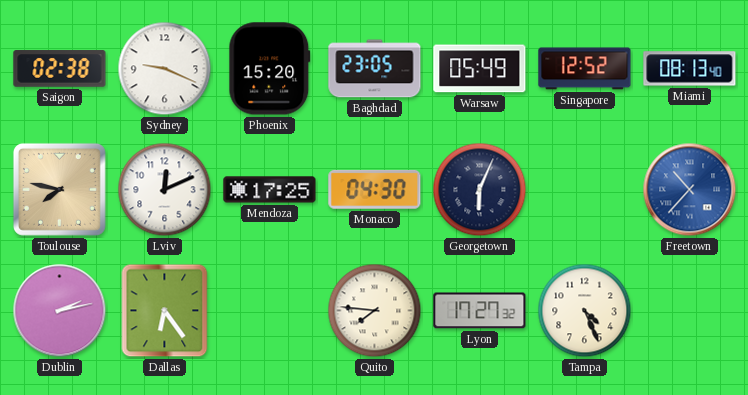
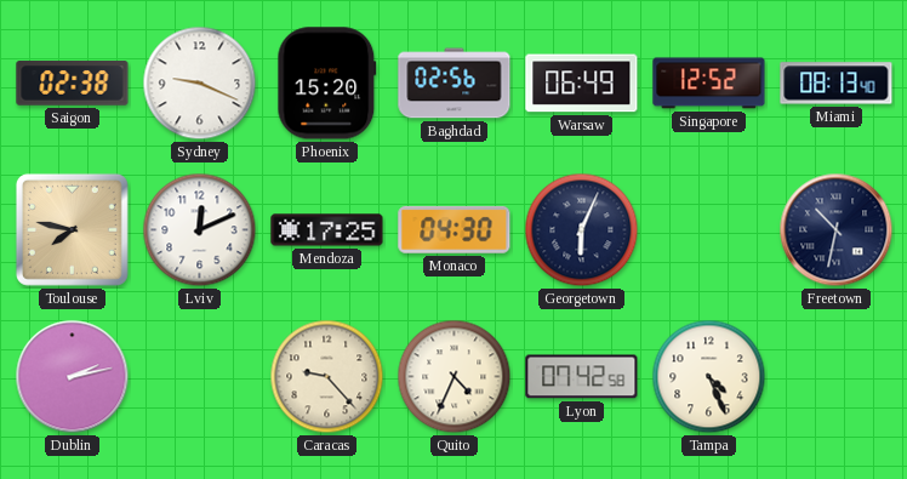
Baghdad: 23:05 -> 02:56 (455, 84)
Warsaw: 05:49 -> 06:49 (582, 84)
Freetown: 10:37 -> 10:32 (837, 230)
Freetown dial: blue -> navy (837, 230)
Dallas: 6:24 -> none (165, 311)
Caracas: none -> 9:23 (327, 377)
Quito: 7:46 -> 4:34 (455, 377)
Lyon: 17:27 -> 07:42 (582, 377)
